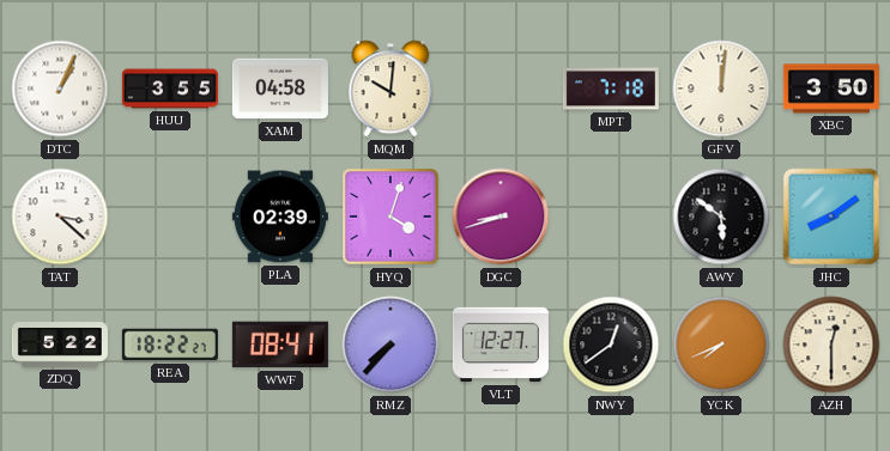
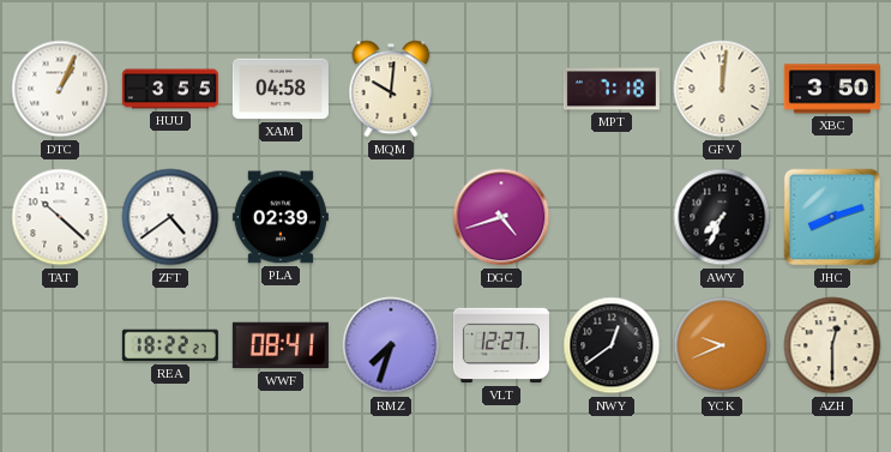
TAT: 3:22 -> 10:22 (60, 217)
ZFT: none -> 4:39 (170, 217)
HYQ: 4:03 -> none (390, 217)
DGC: 8:42 -> 4:42 (501, 217)
AWY: 5:51 -> 7:34 (722, 217)
JHC: 8:09 -> 8:12 (832, 217)
ZDQ: 5:22 -> none (60, 346)
RMZ: 7:37 -> 7:33 (391, 345)
YCK: 7:41 -> 9:41 (722, 345)
